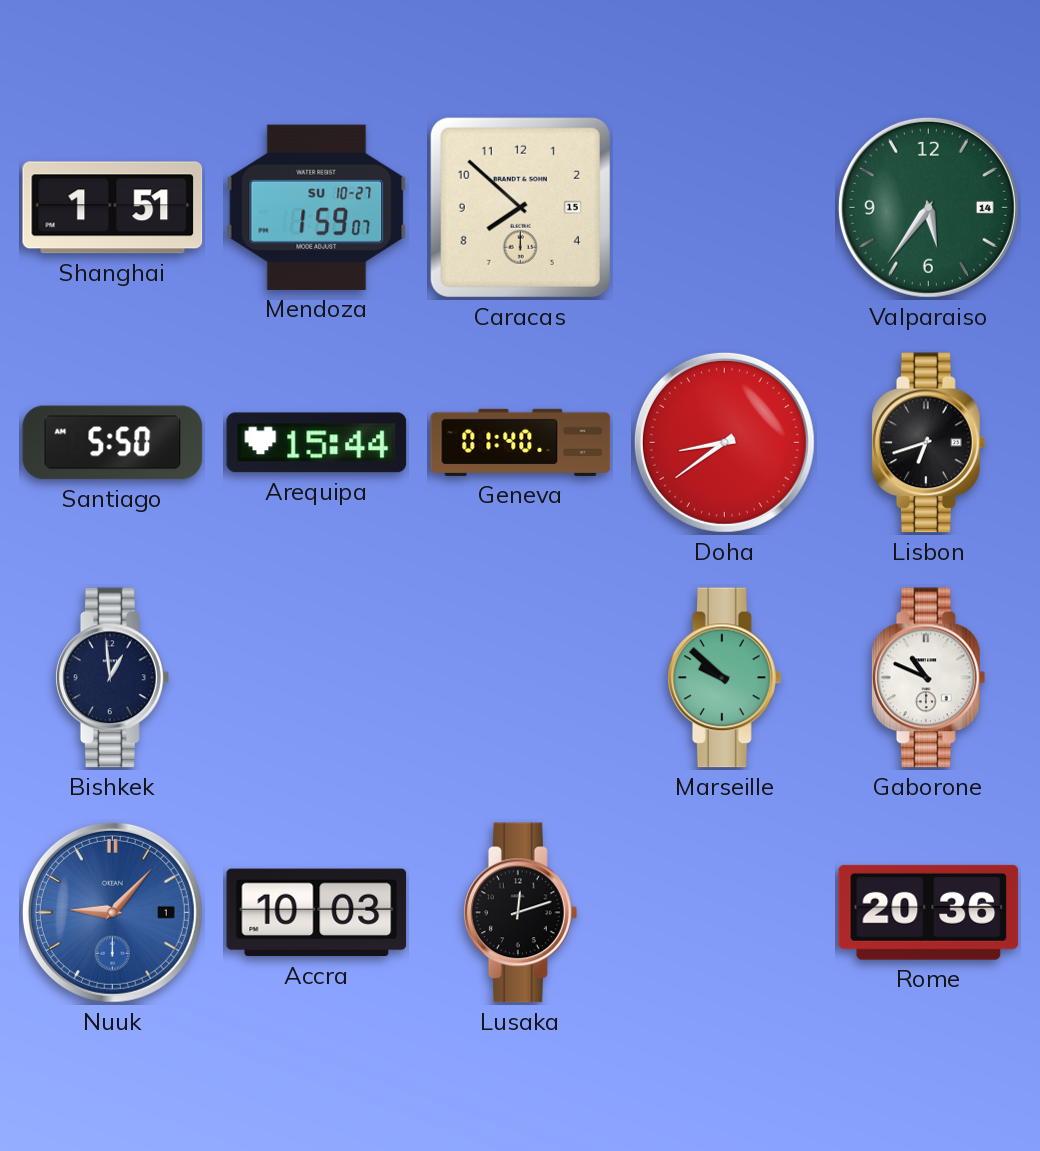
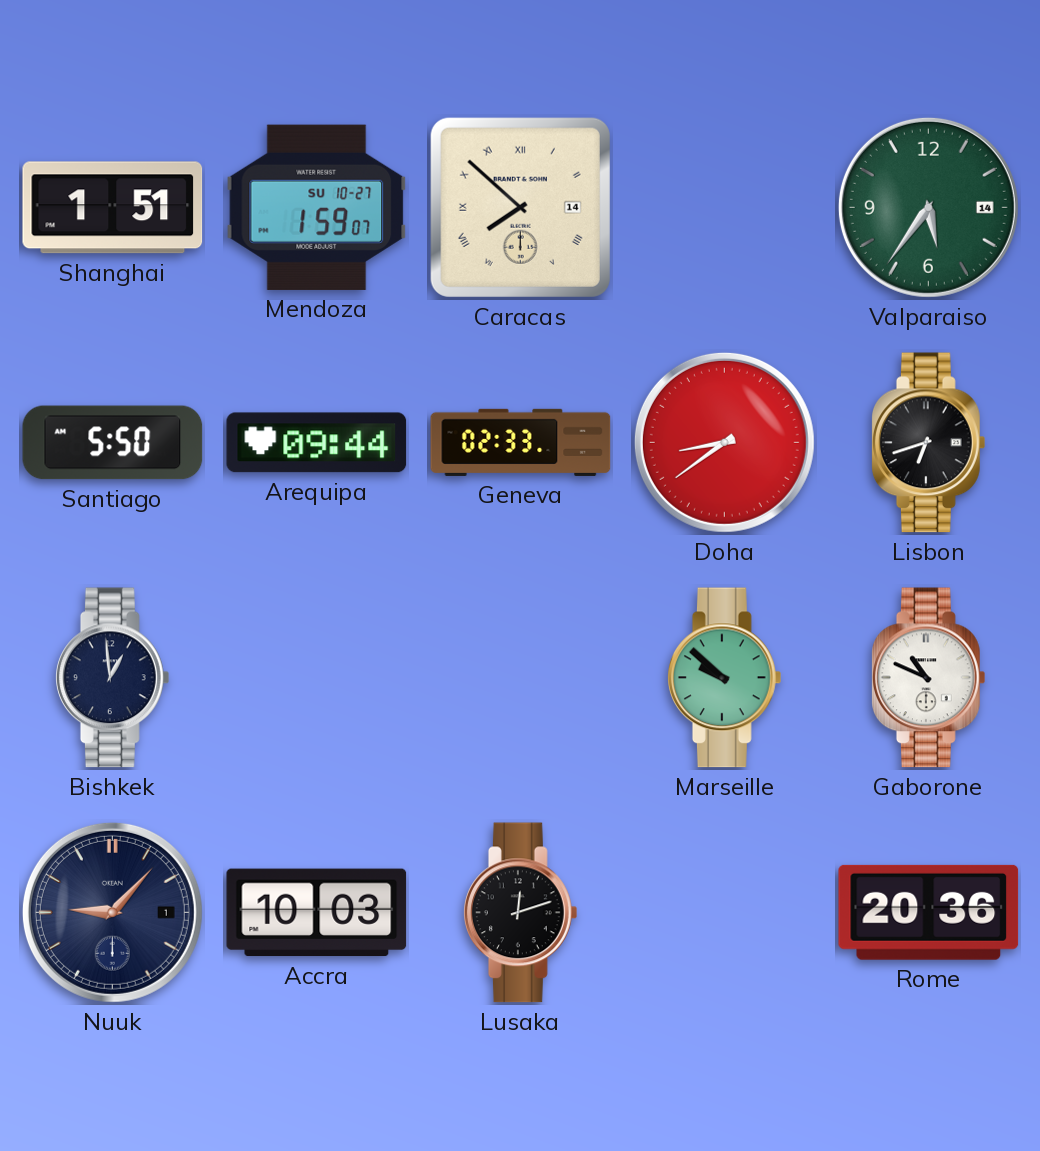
Caracas date: 15 -> 14 (520, 207)
Caracas numerals: Arabic -> Roman (520, 207)
Arequipa: 15:44 -> 09:44 (317, 443)
Geneva: 01:40 -> 02:33 (521, 442)
Nuuk dial: blue -> navy (112, 912)
